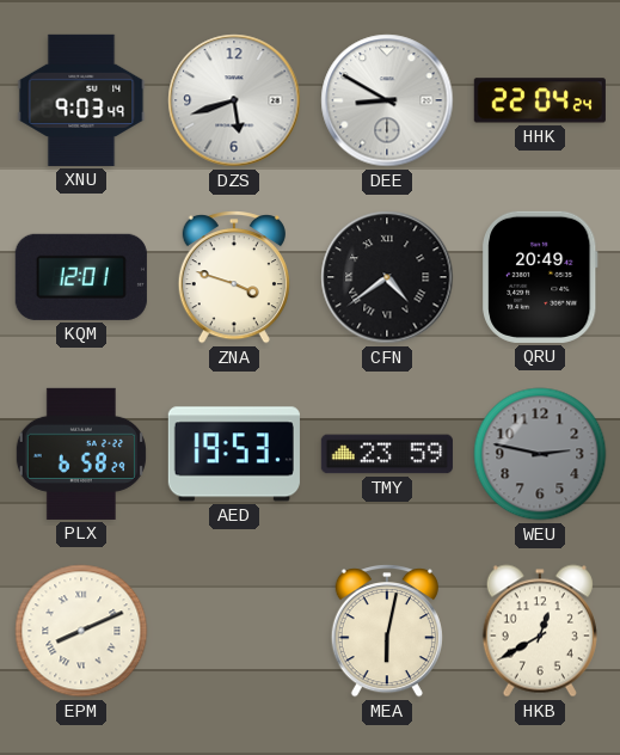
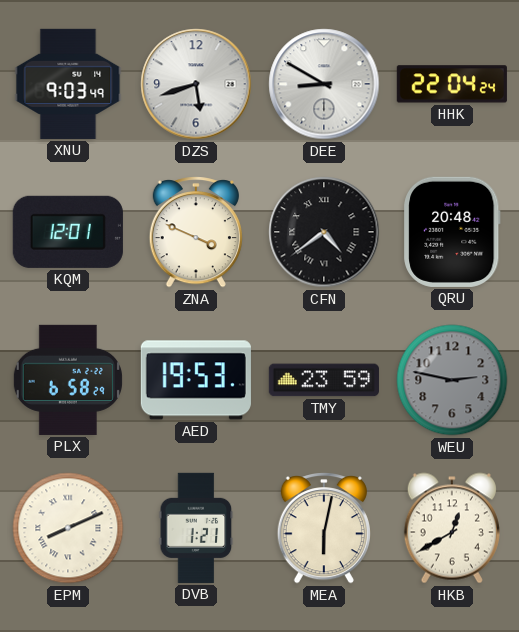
ZNA: 3:48 -> 3:49 (196, 233)
QRU: 20:49 -> 20:48 (452, 232)
DVB: none -> 1:21 (196, 528)
